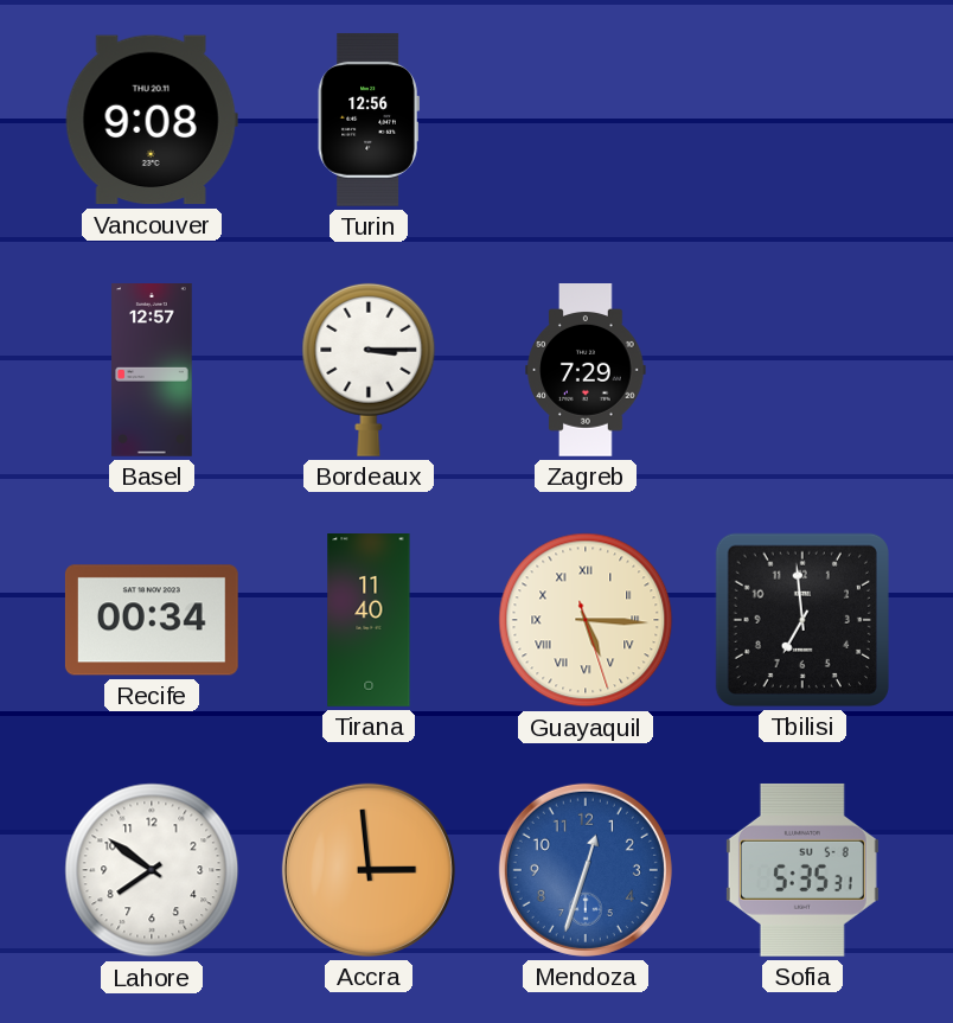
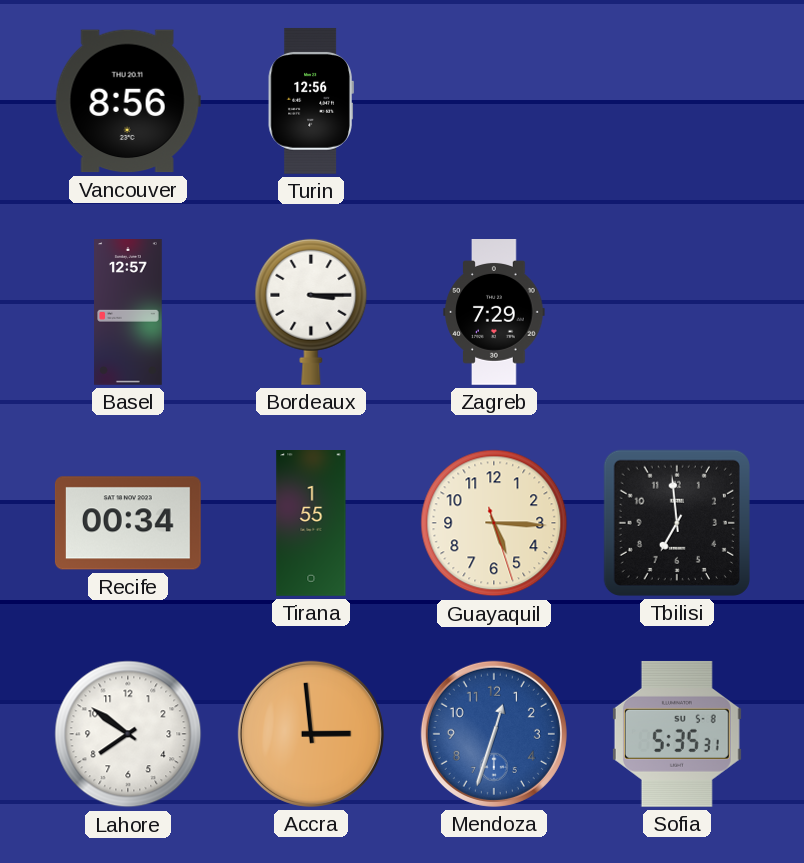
Vancouver: 9:08 -> 8:56 (128, 101)
Tirana: 11:40 -> 1:55 (311, 524)
Guayaquil numerals: Roman -> Arabic (494, 523)
